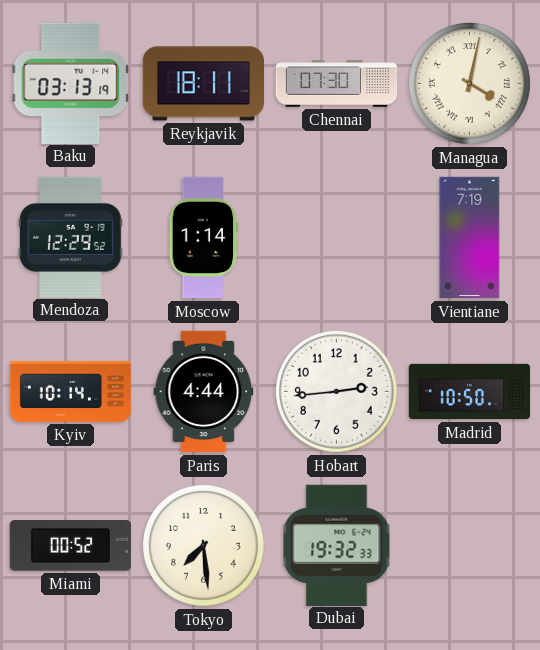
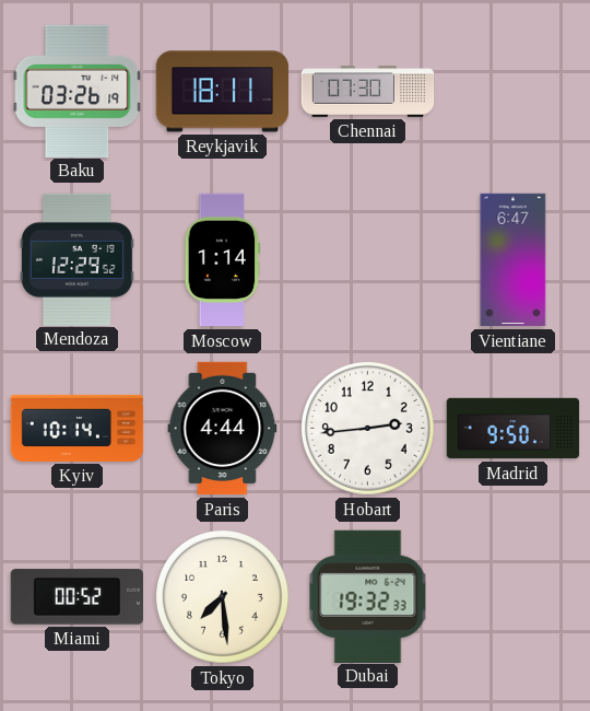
Baku: 03:13 -> 03:26 (78, 91)
Managua: 4:02 -> none (469, 83)
Vientiane: 7:19 -> 6:47 (514, 260)
Madrid: 10:50 -> 9:50 (514, 429)
